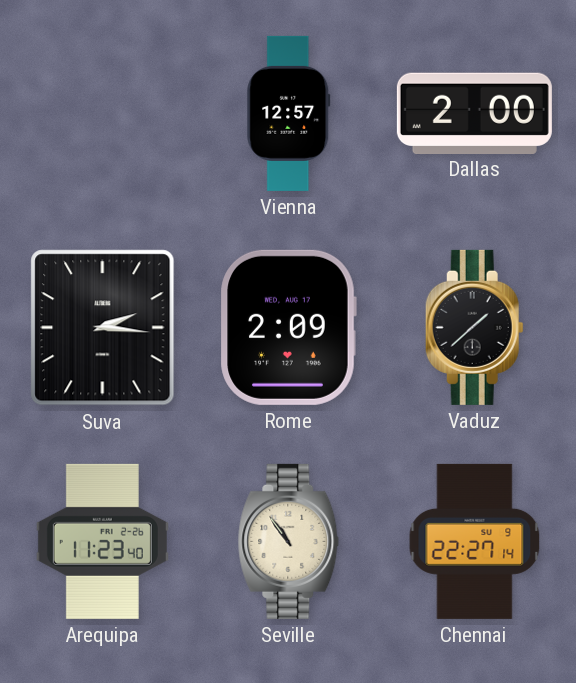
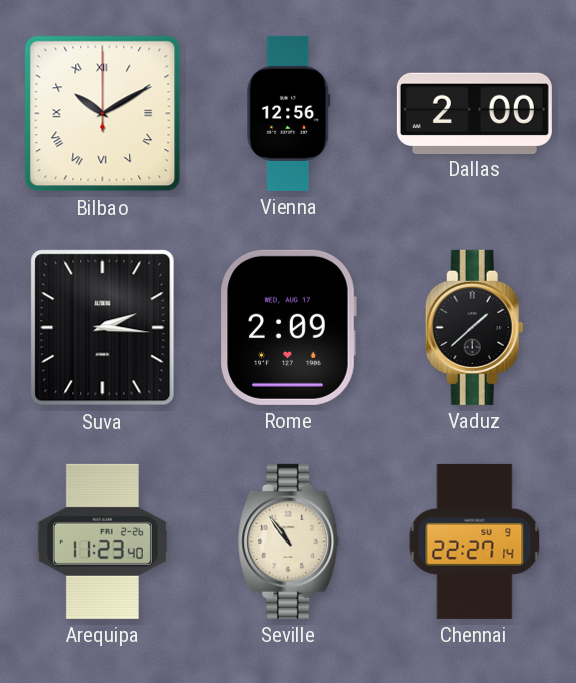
Bilbao: none -> 10:10 (103, 114)
Vienna: 12:57 -> 12:56 (289, 113)
